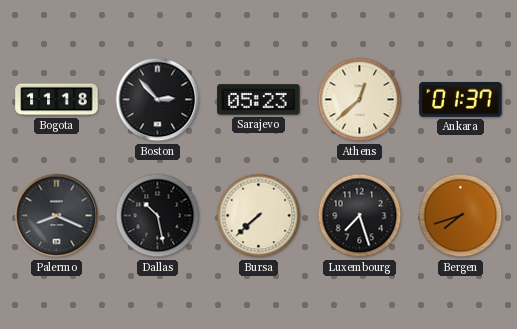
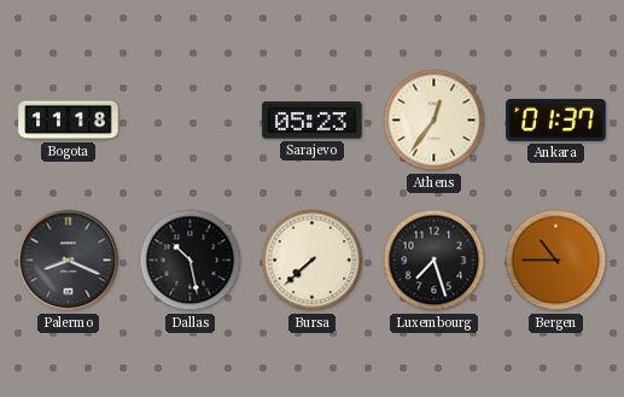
Boston: 2:53 -> none (158, 100)
Athens: 12:38 -> 12:36 (435, 121)
Bergen: 7:42 -> 10:45 (556, 261)
